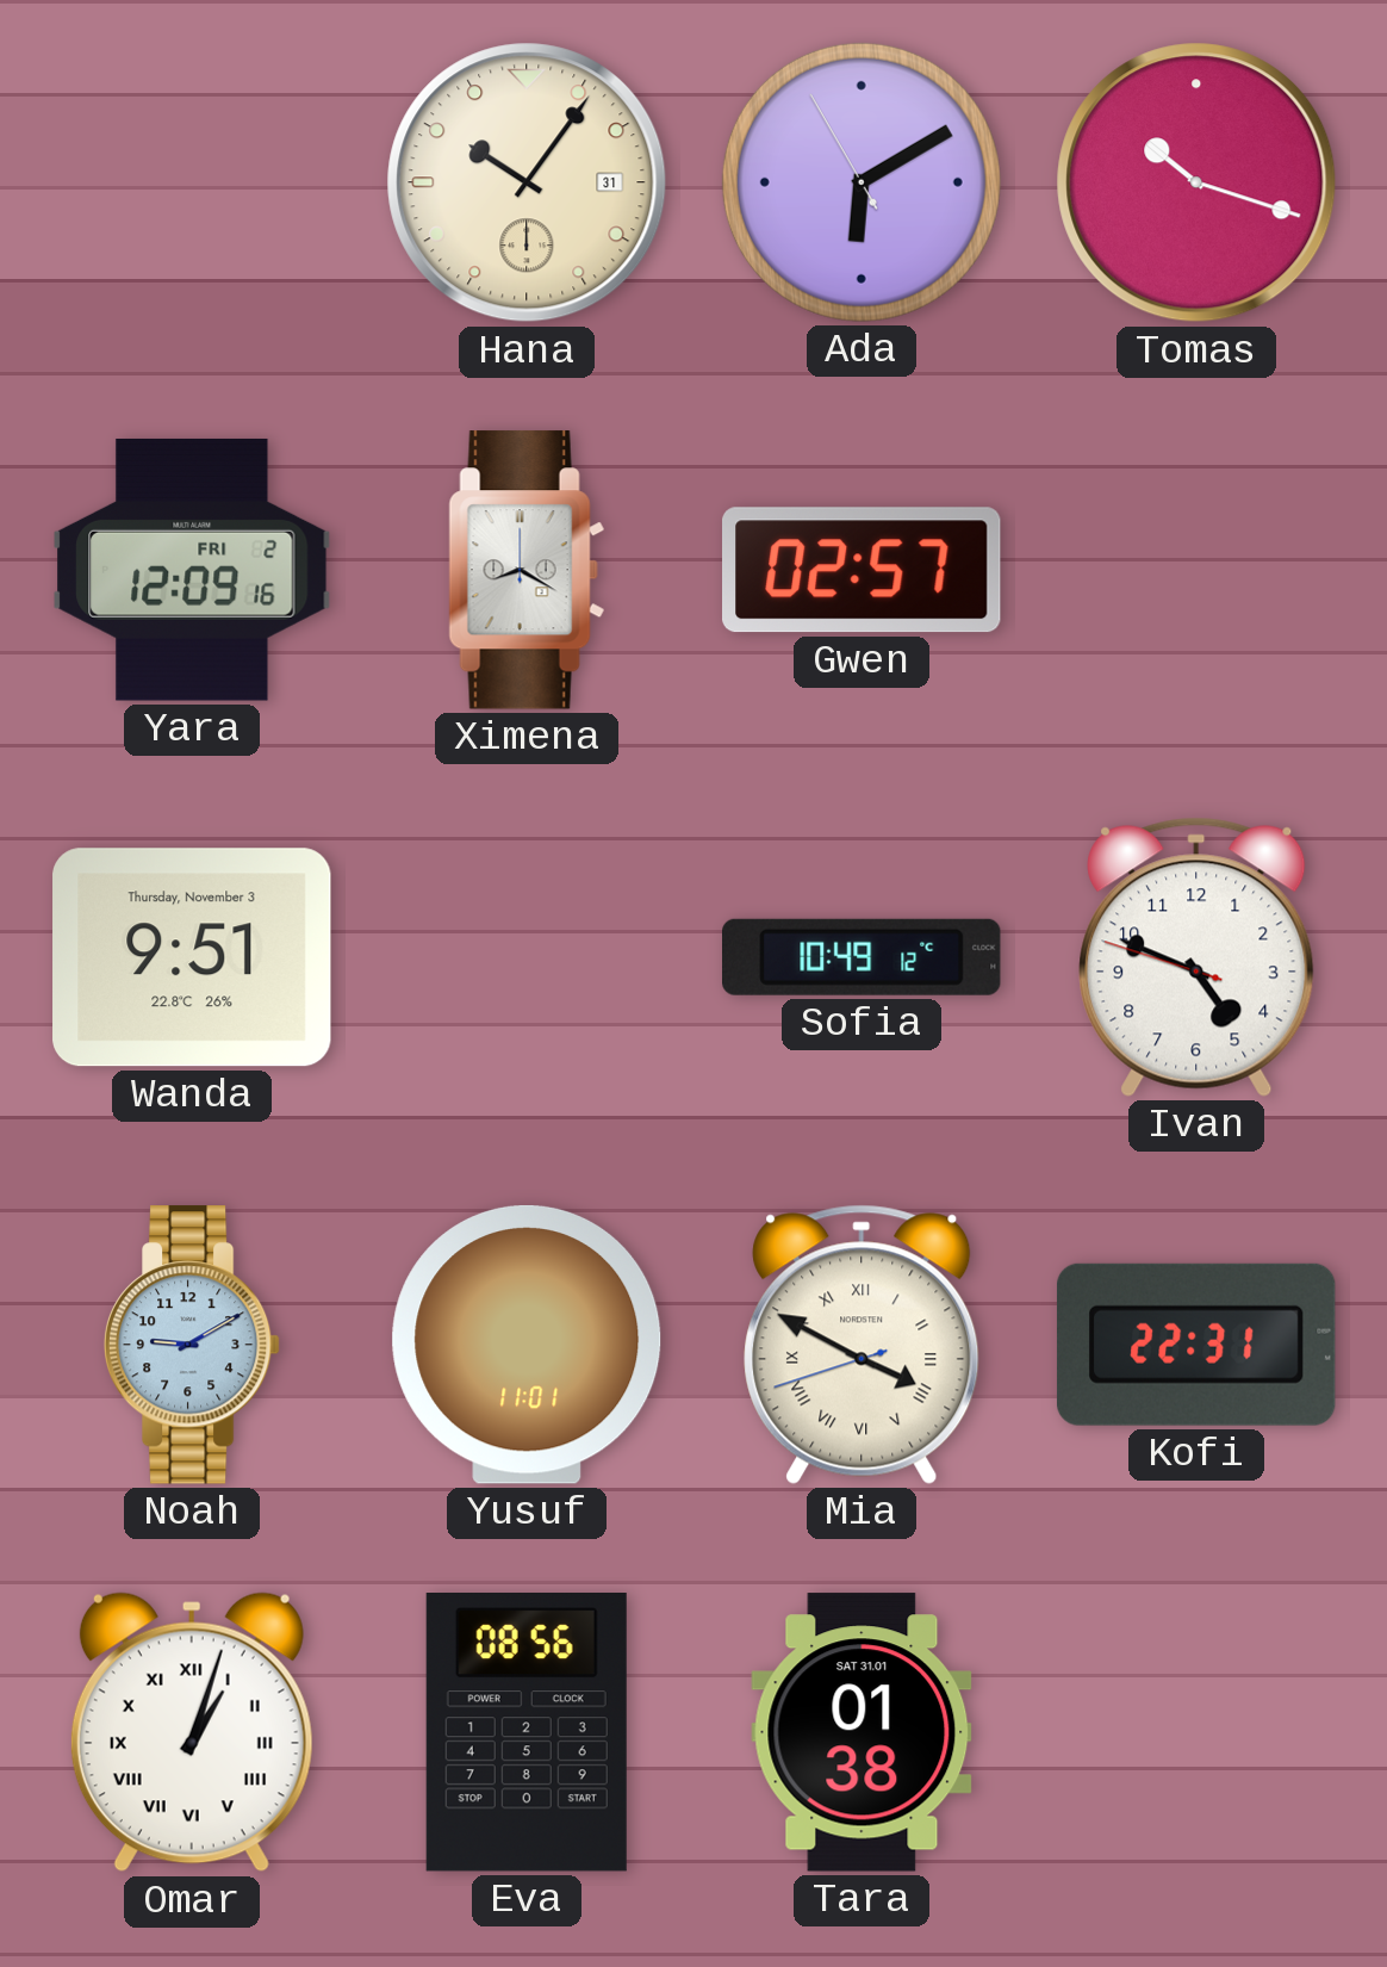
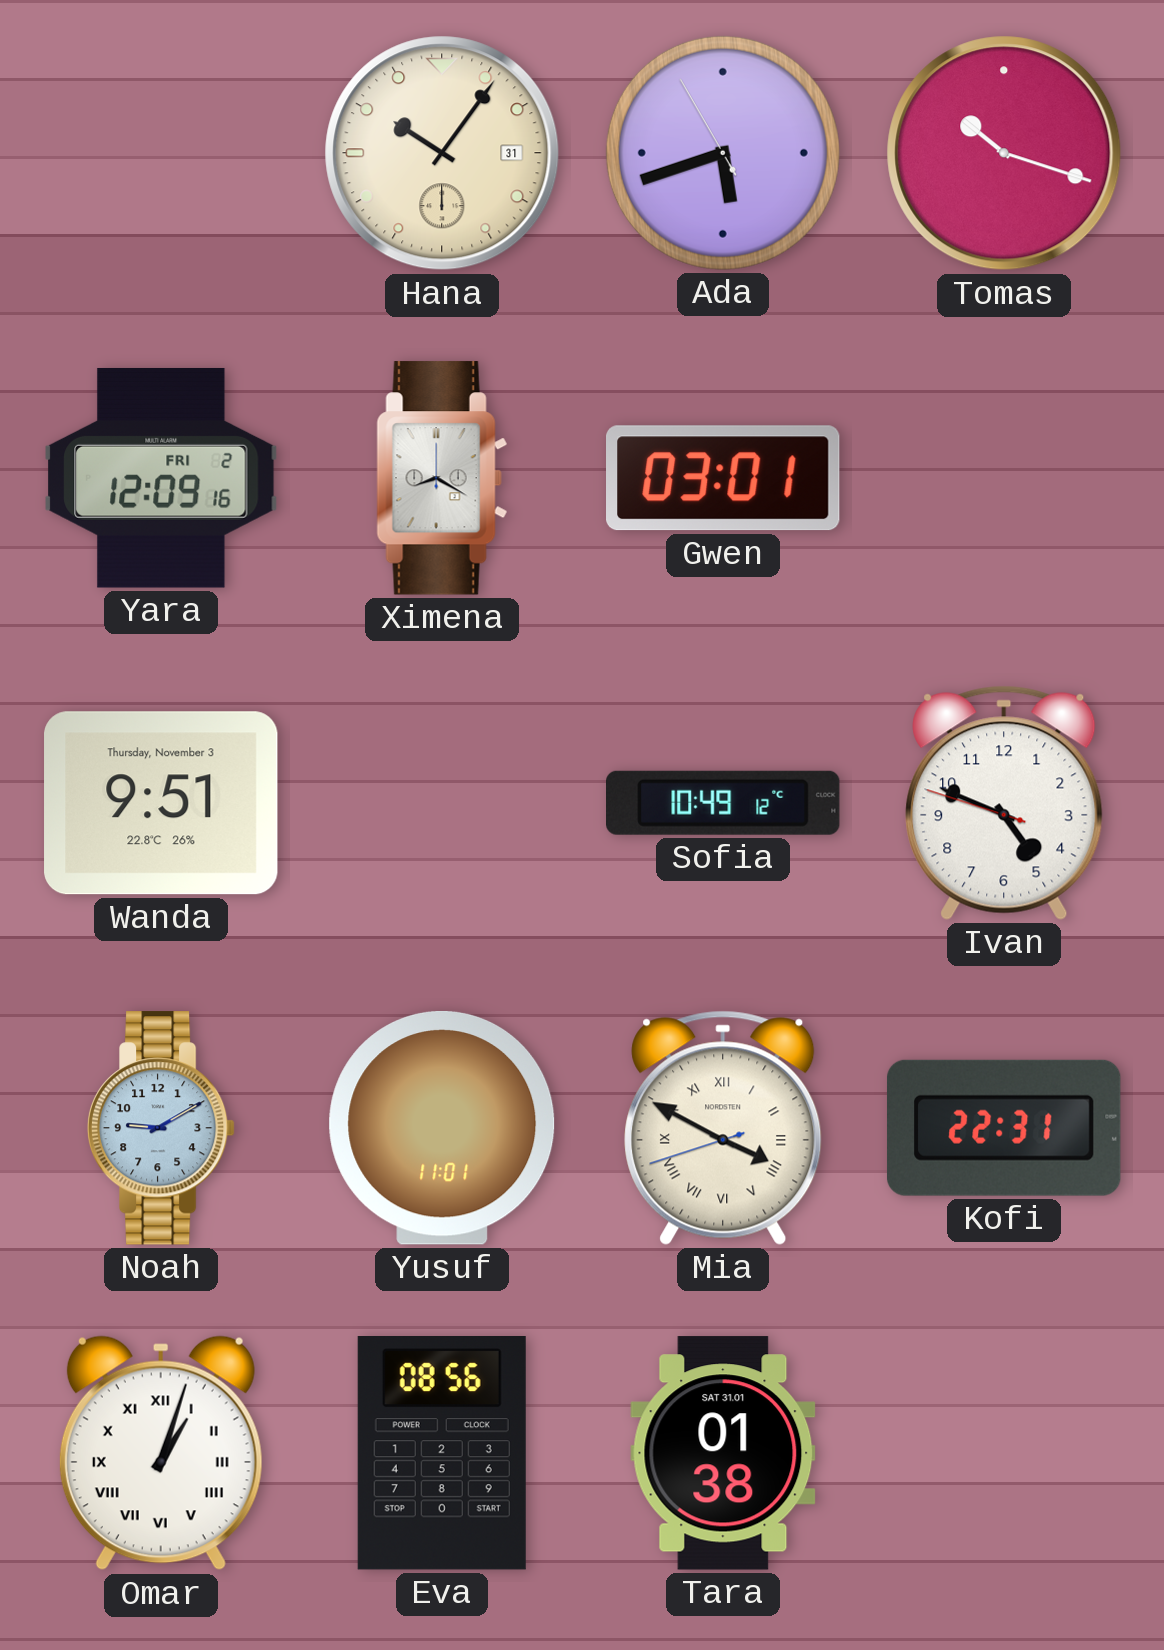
Ada: 6:09 -> 5:41 (723, 153)
Gwen: 02:57 -> 03:01 (724, 478)
